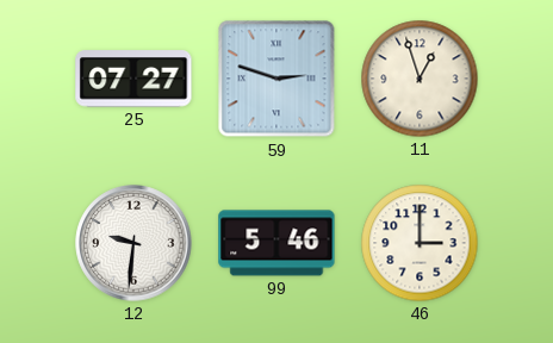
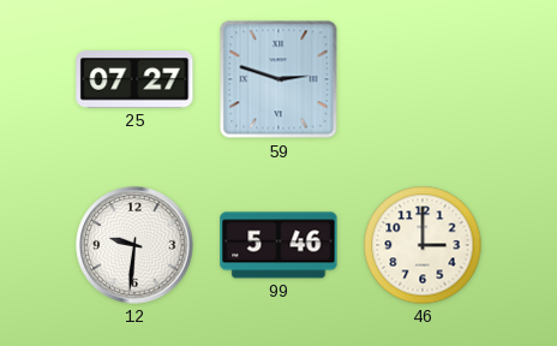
11: 12:57 -> none (420, 79)
